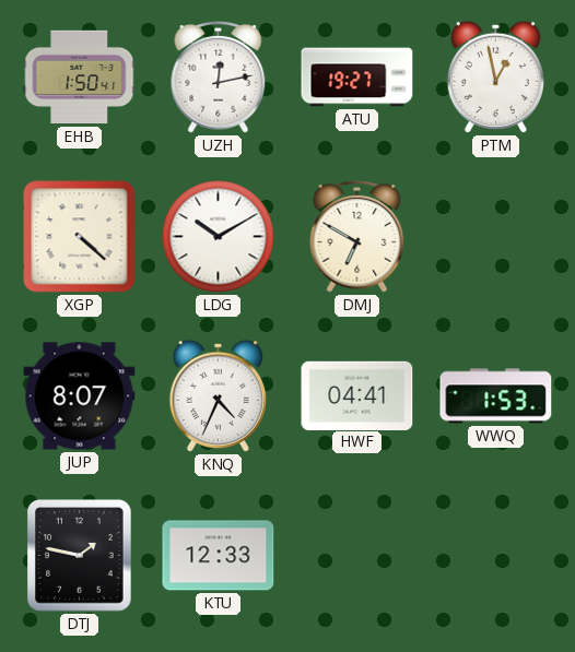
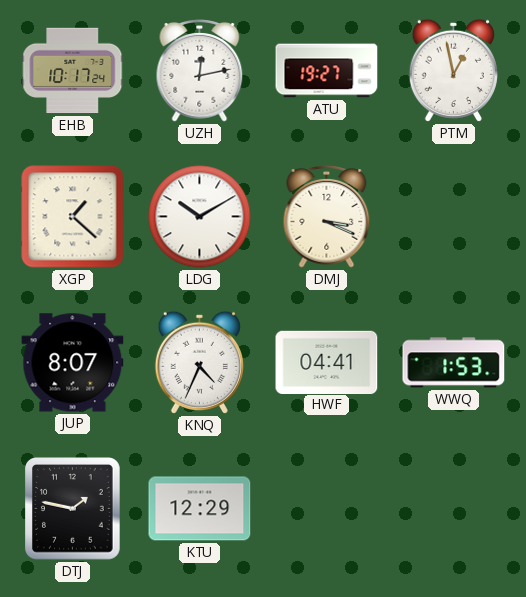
EHB: 1:50 -> 10:17 (73, 71)
XGP: 4:22 -> 1:22 (73, 217)
DMJ: 6:50 -> 3:19 (327, 217)
KTU: 12:33 -> 12:29 (200, 509)
